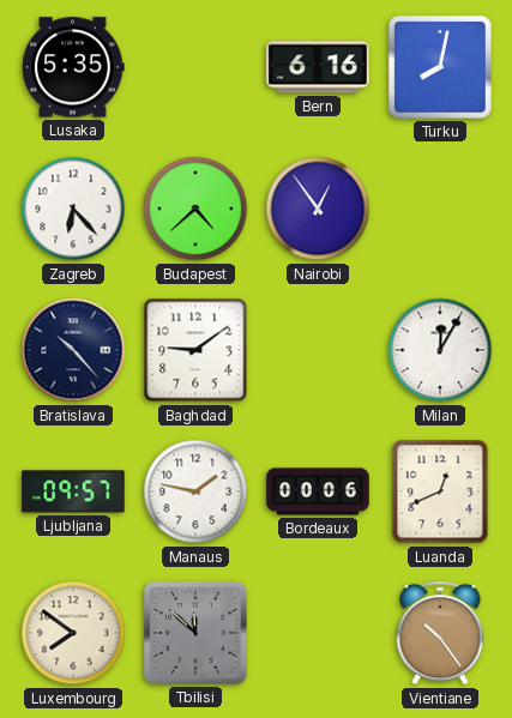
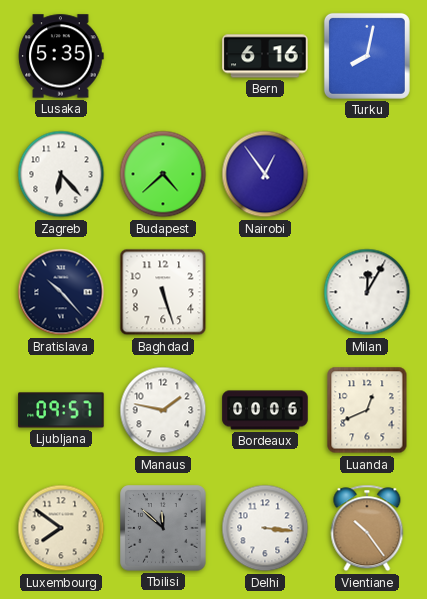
Baghdad: 9:09 -> 5:27 (163, 292)
Delhi: none -> 3:16 (265, 528)
